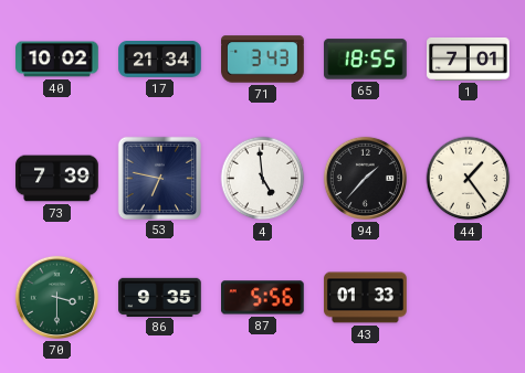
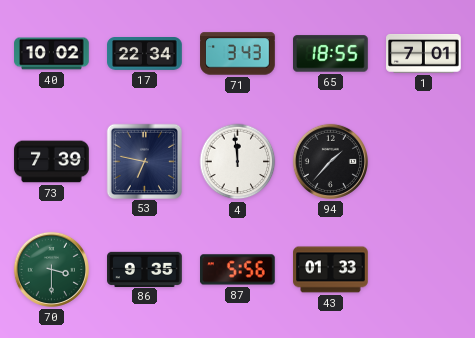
17: 21:34 -> 22:34 (145, 54)
4: 4:59 -> 11:59 (238, 162)
44: 1:24 -> none (469, 179)
